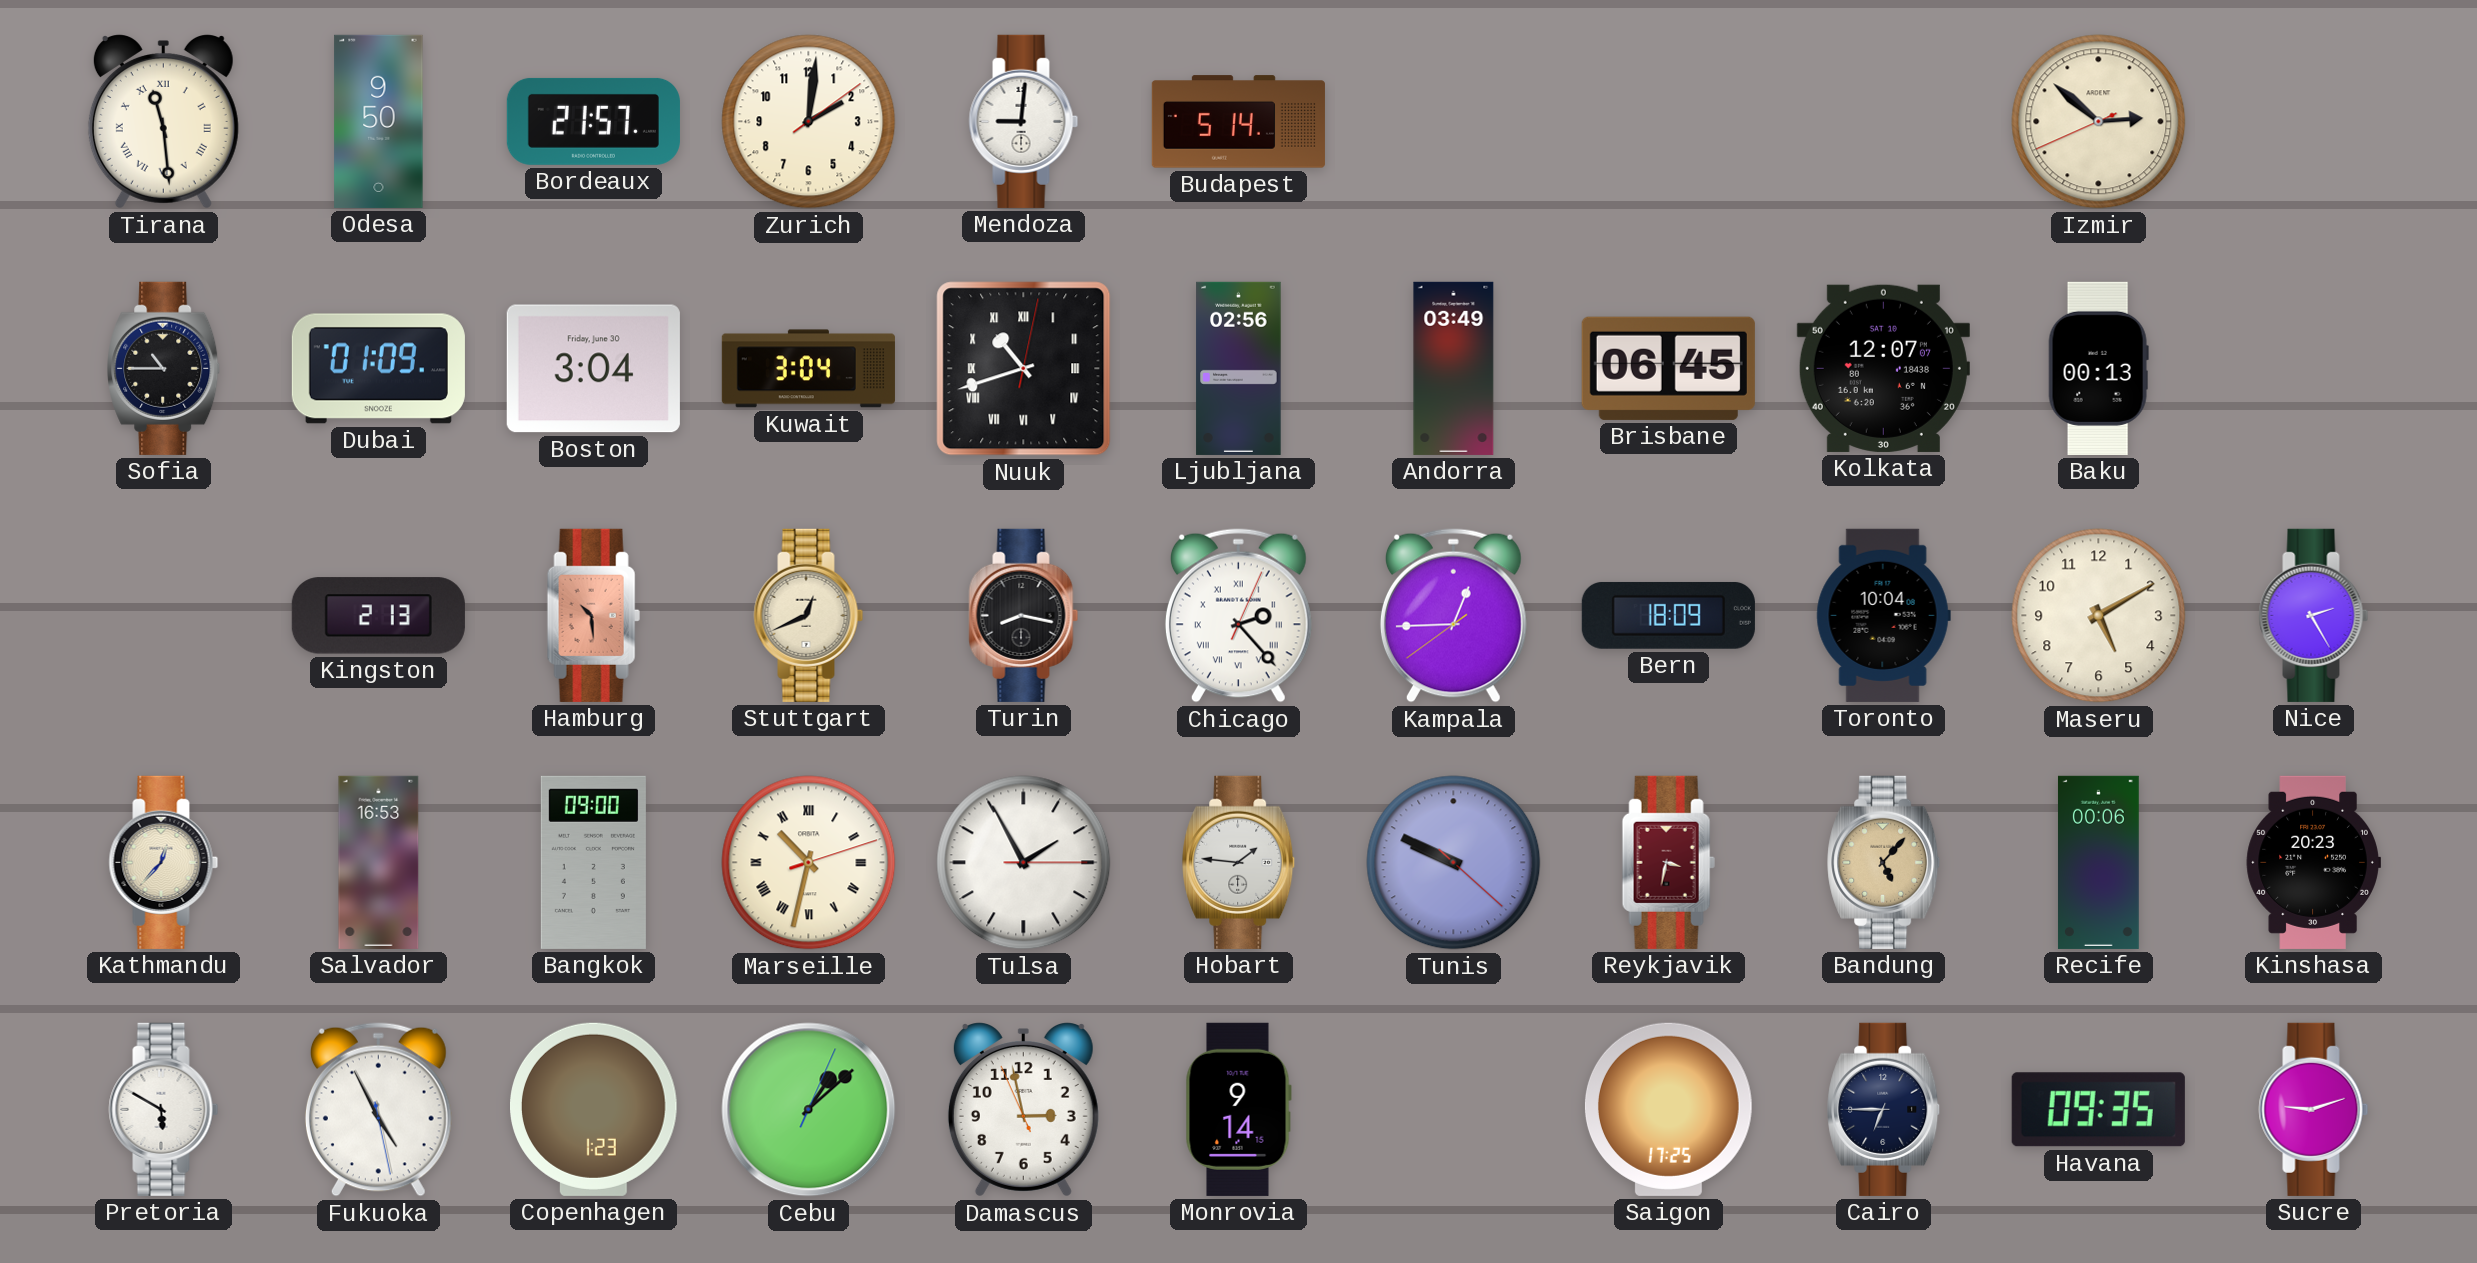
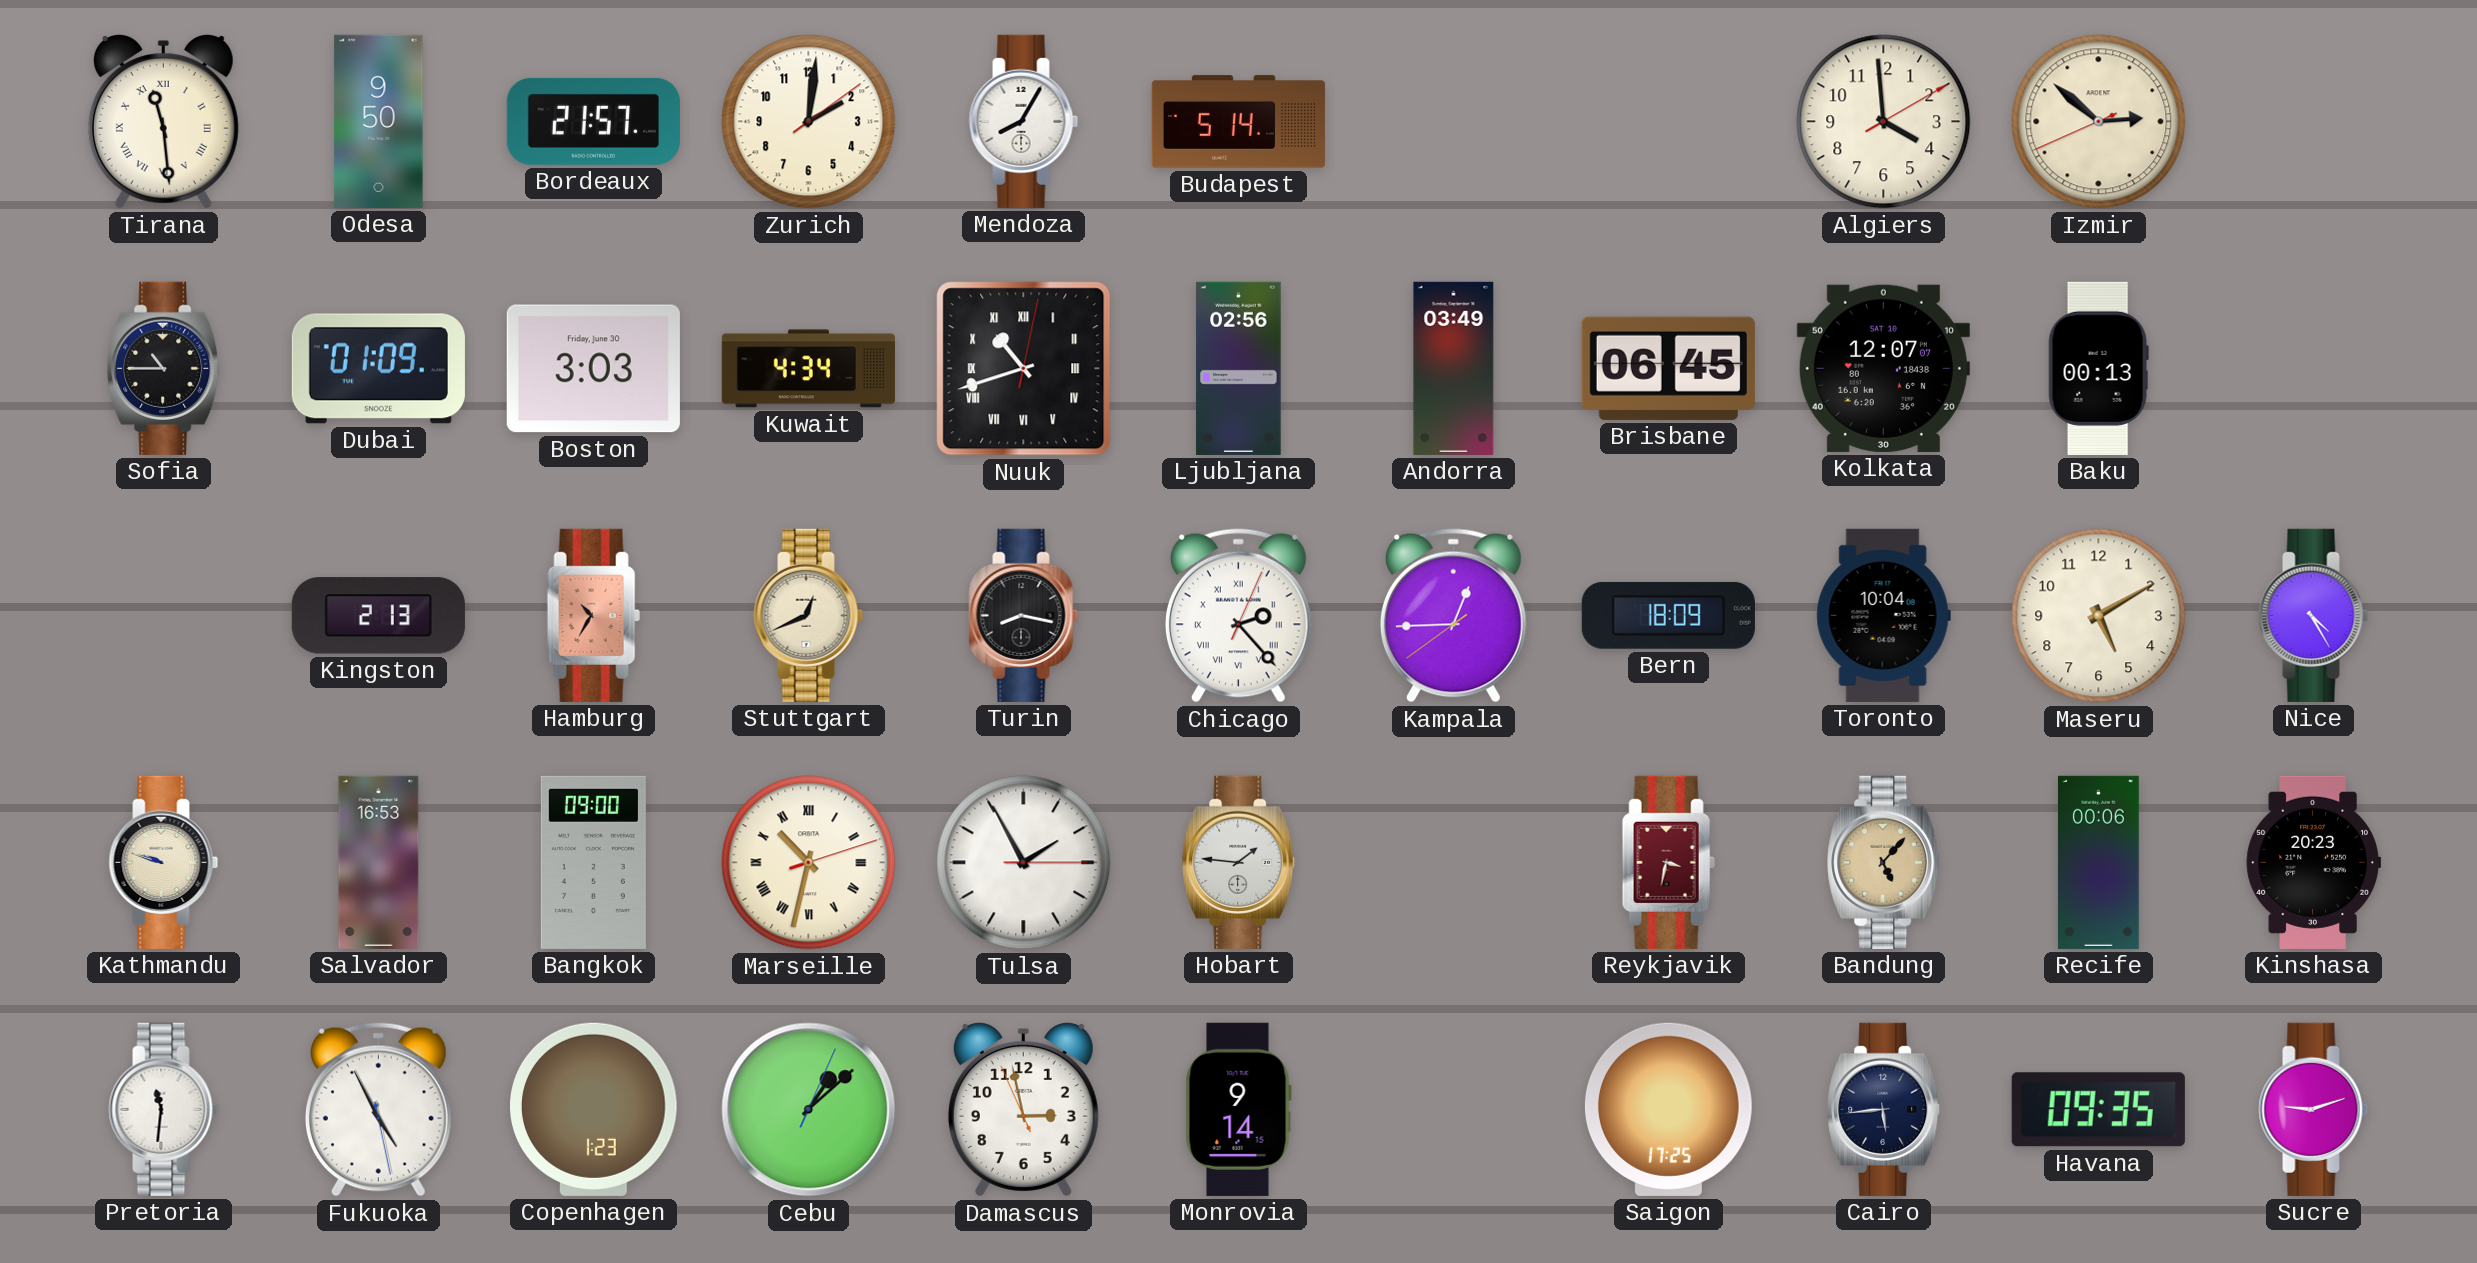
Mendoza: 9:01 -> 8:05 (1024, 121)
Algiers: none -> 3:59 (1884, 122)
Boston: 3:04 -> 3:03 (593, 369)
Kuwait: 3:04 -> 4:34 (808, 369)
Hamburg: 10:29 -> 10:35 (593, 615)
Nice: 2:25 -> 4:25 (2314, 615)
Kathmandu: 12:37 -> 9:48 (164, 862)
Tunis: 9:49 -> none (1454, 863)
Pretoria: 5:50 -> 11:31 (164, 1109)
Cairo: 6:45 -> 5:44 (1884, 1109)
